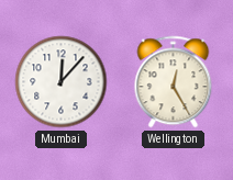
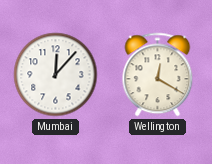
Wellington: 12:25 -> 12:20 (158, 75)
